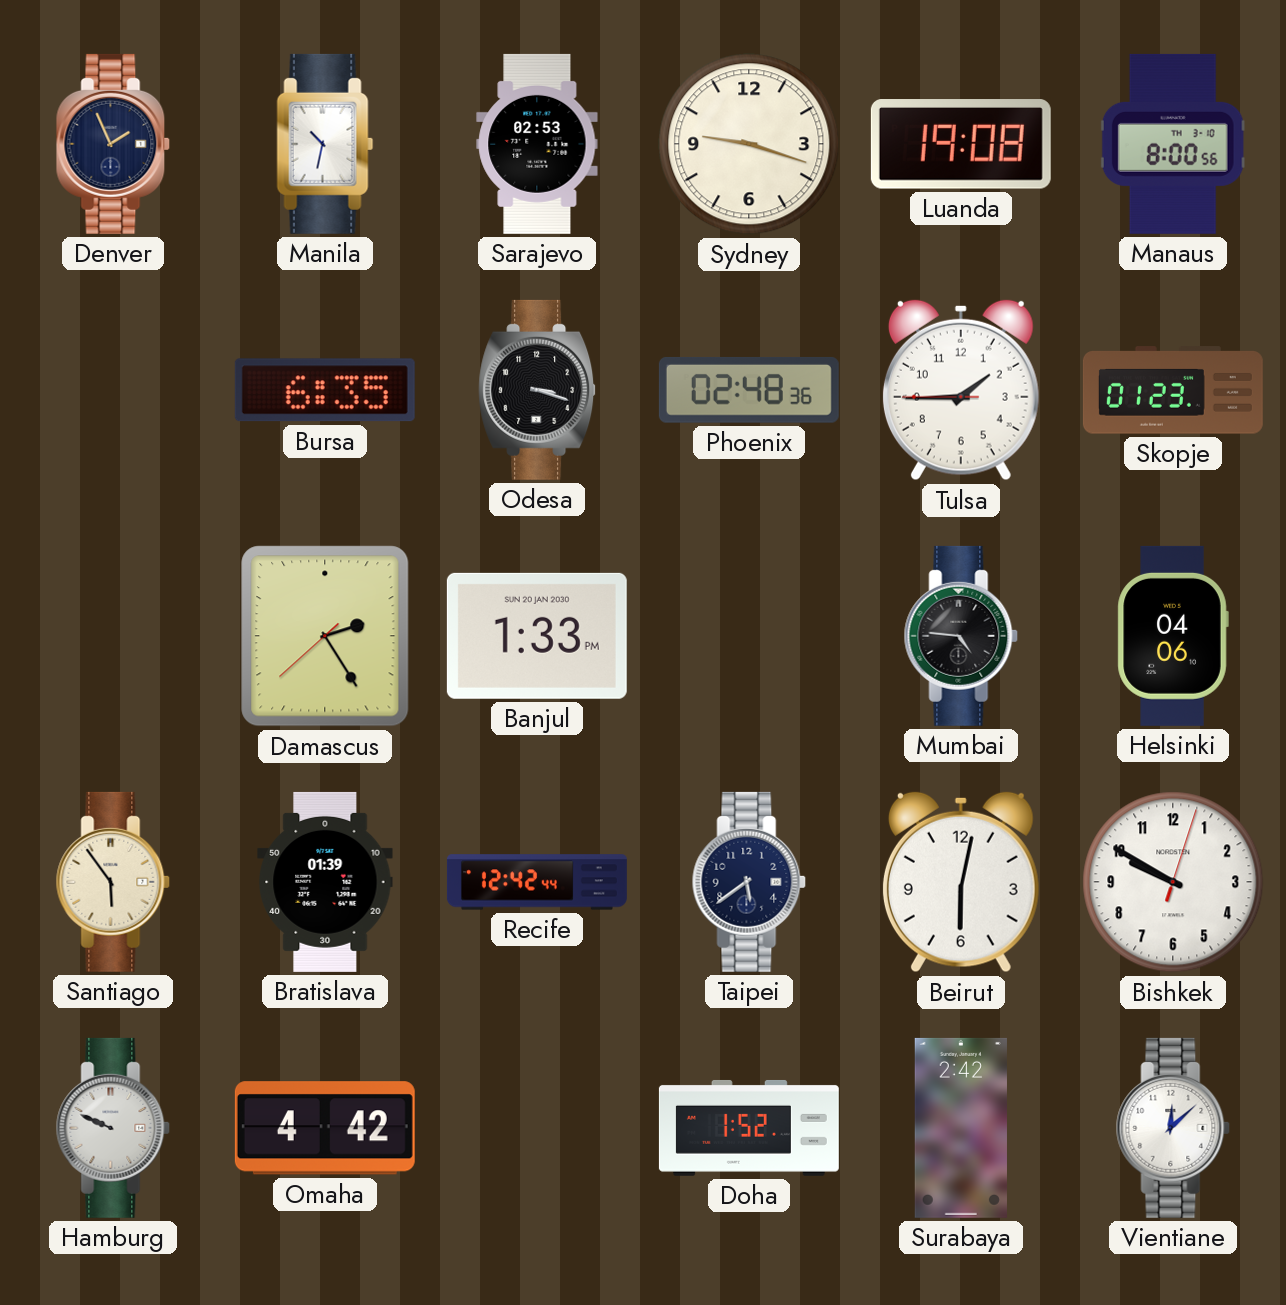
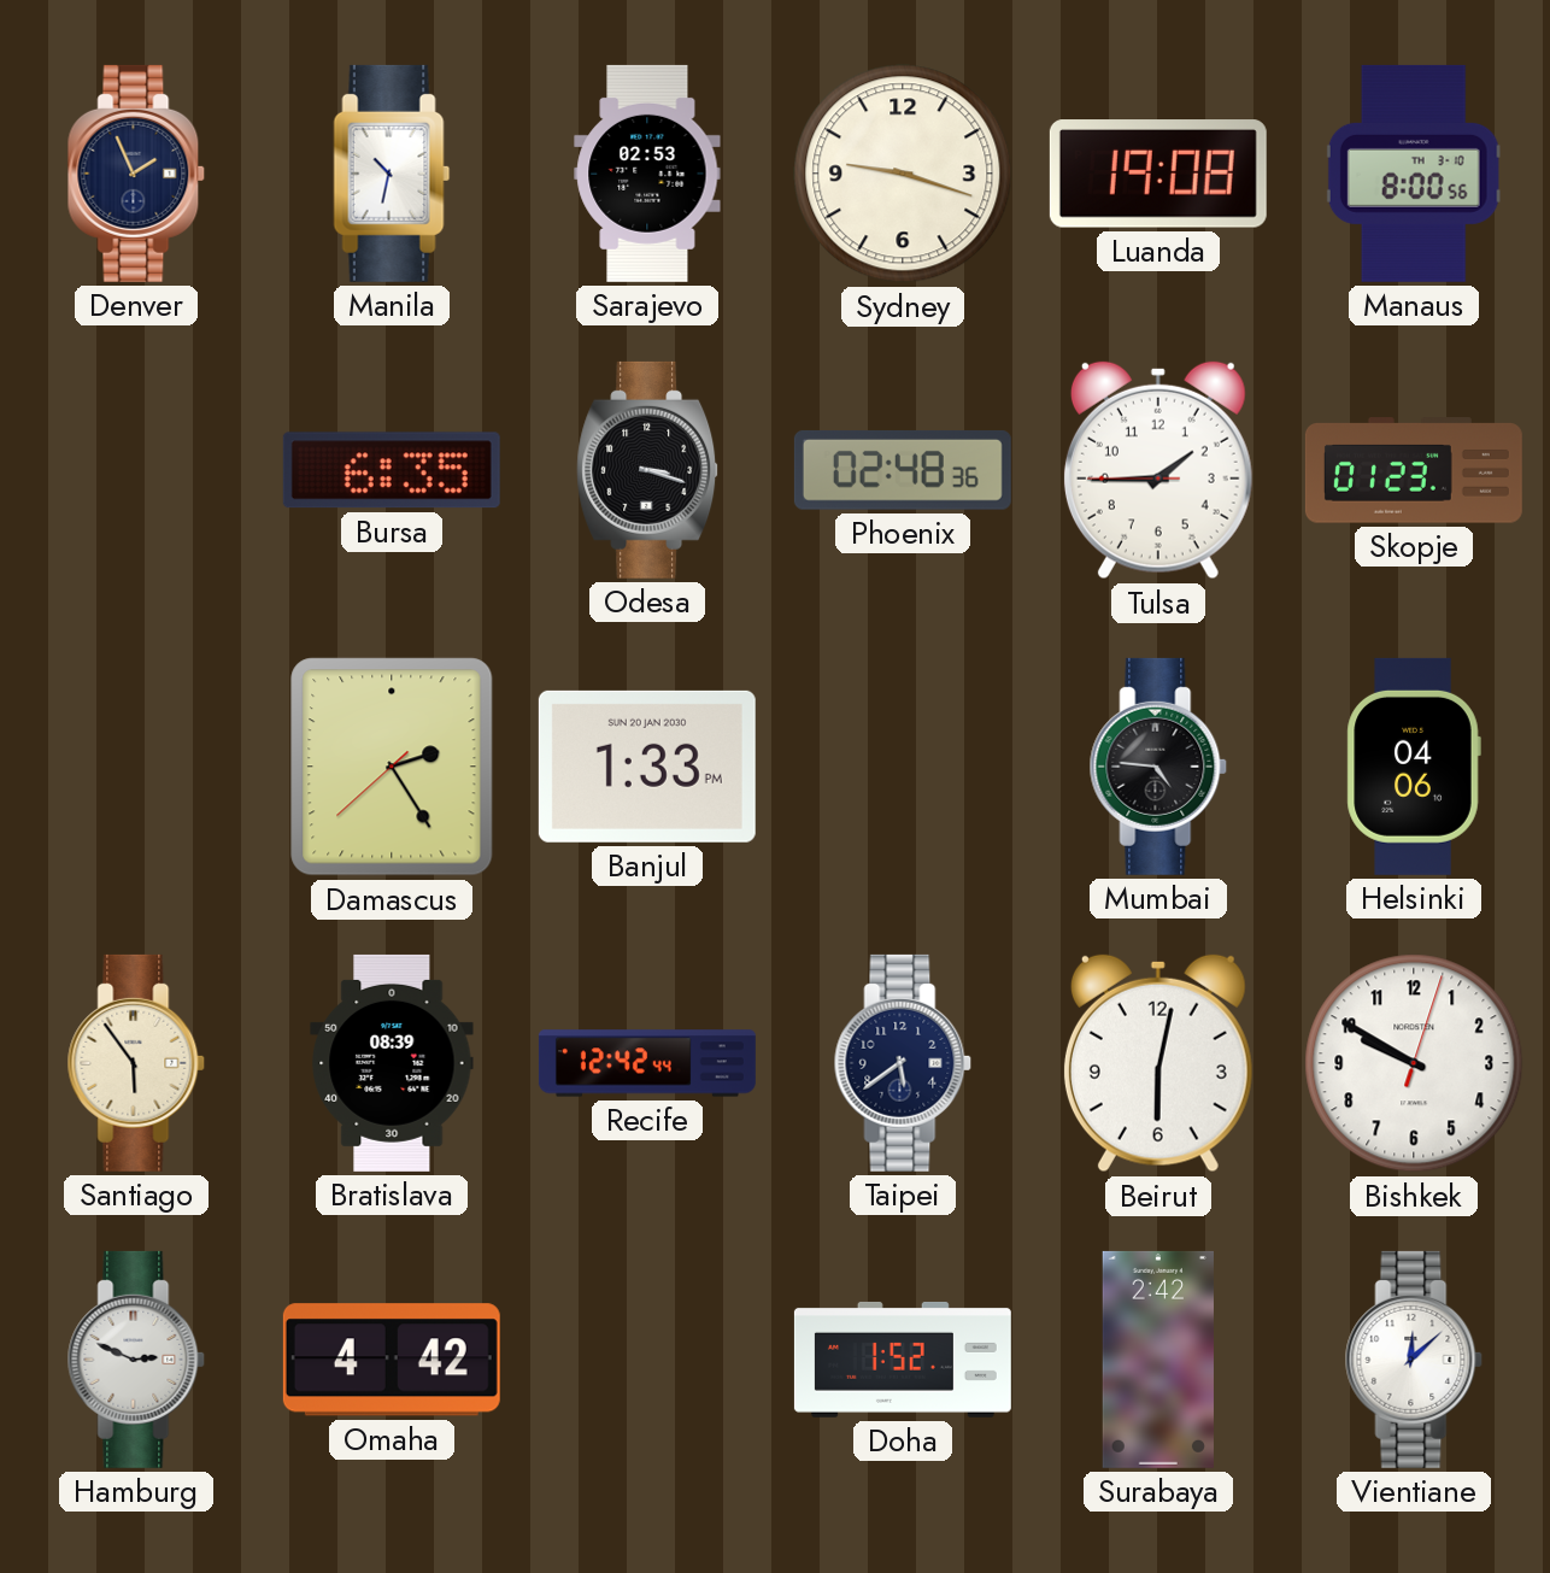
Bratislava: 01:39 -> 08:39 (392, 1063)
Hamburg: 9:49 -> 2:49 (136, 1360)
